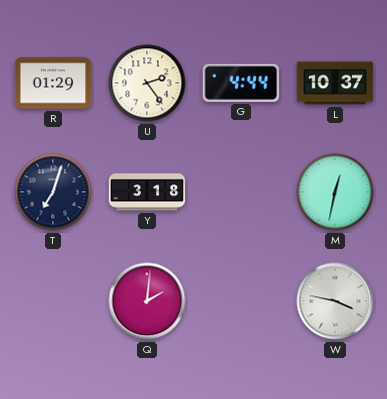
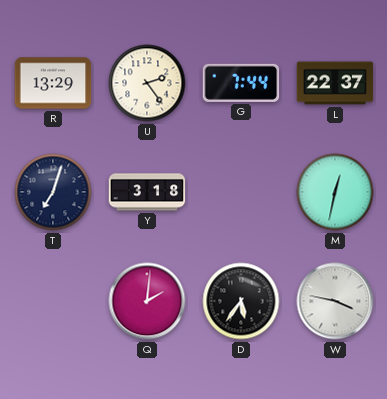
R: 01:29 -> 13:29 (53, 83)
G: 4:44 -> 7:44 (241, 83)
L: 10:37 -> 22:37 (335, 83)
D: none -> 5:36 (241, 301)
